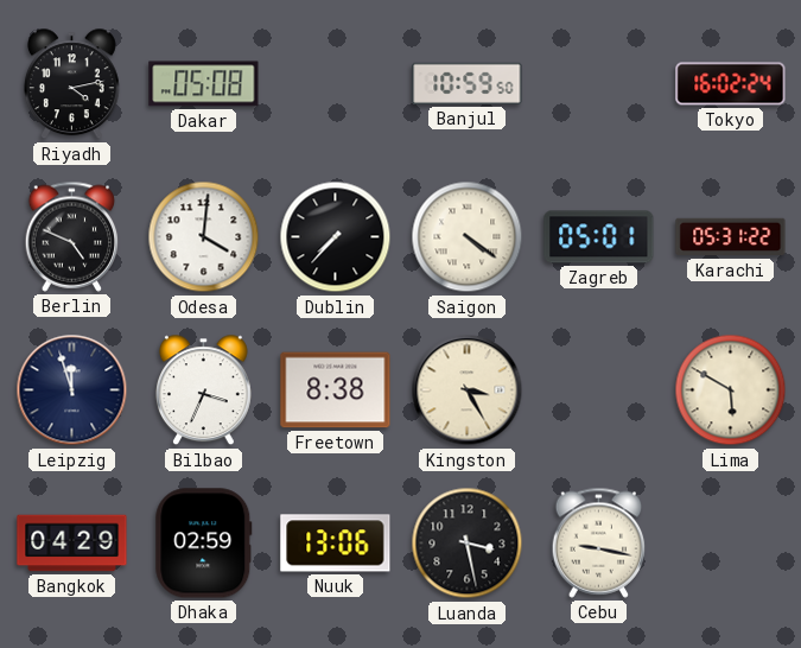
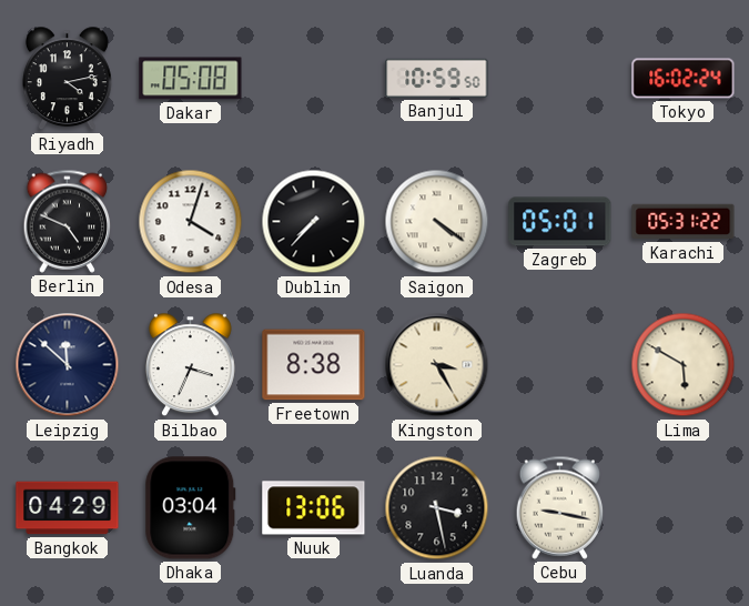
Odesa: 4:01 -> 4:03 (191, 222)
Leipzig: 11:57 -> 11:52 (68, 365)
Dhaka: 02:59 -> 03:04 (191, 508)
